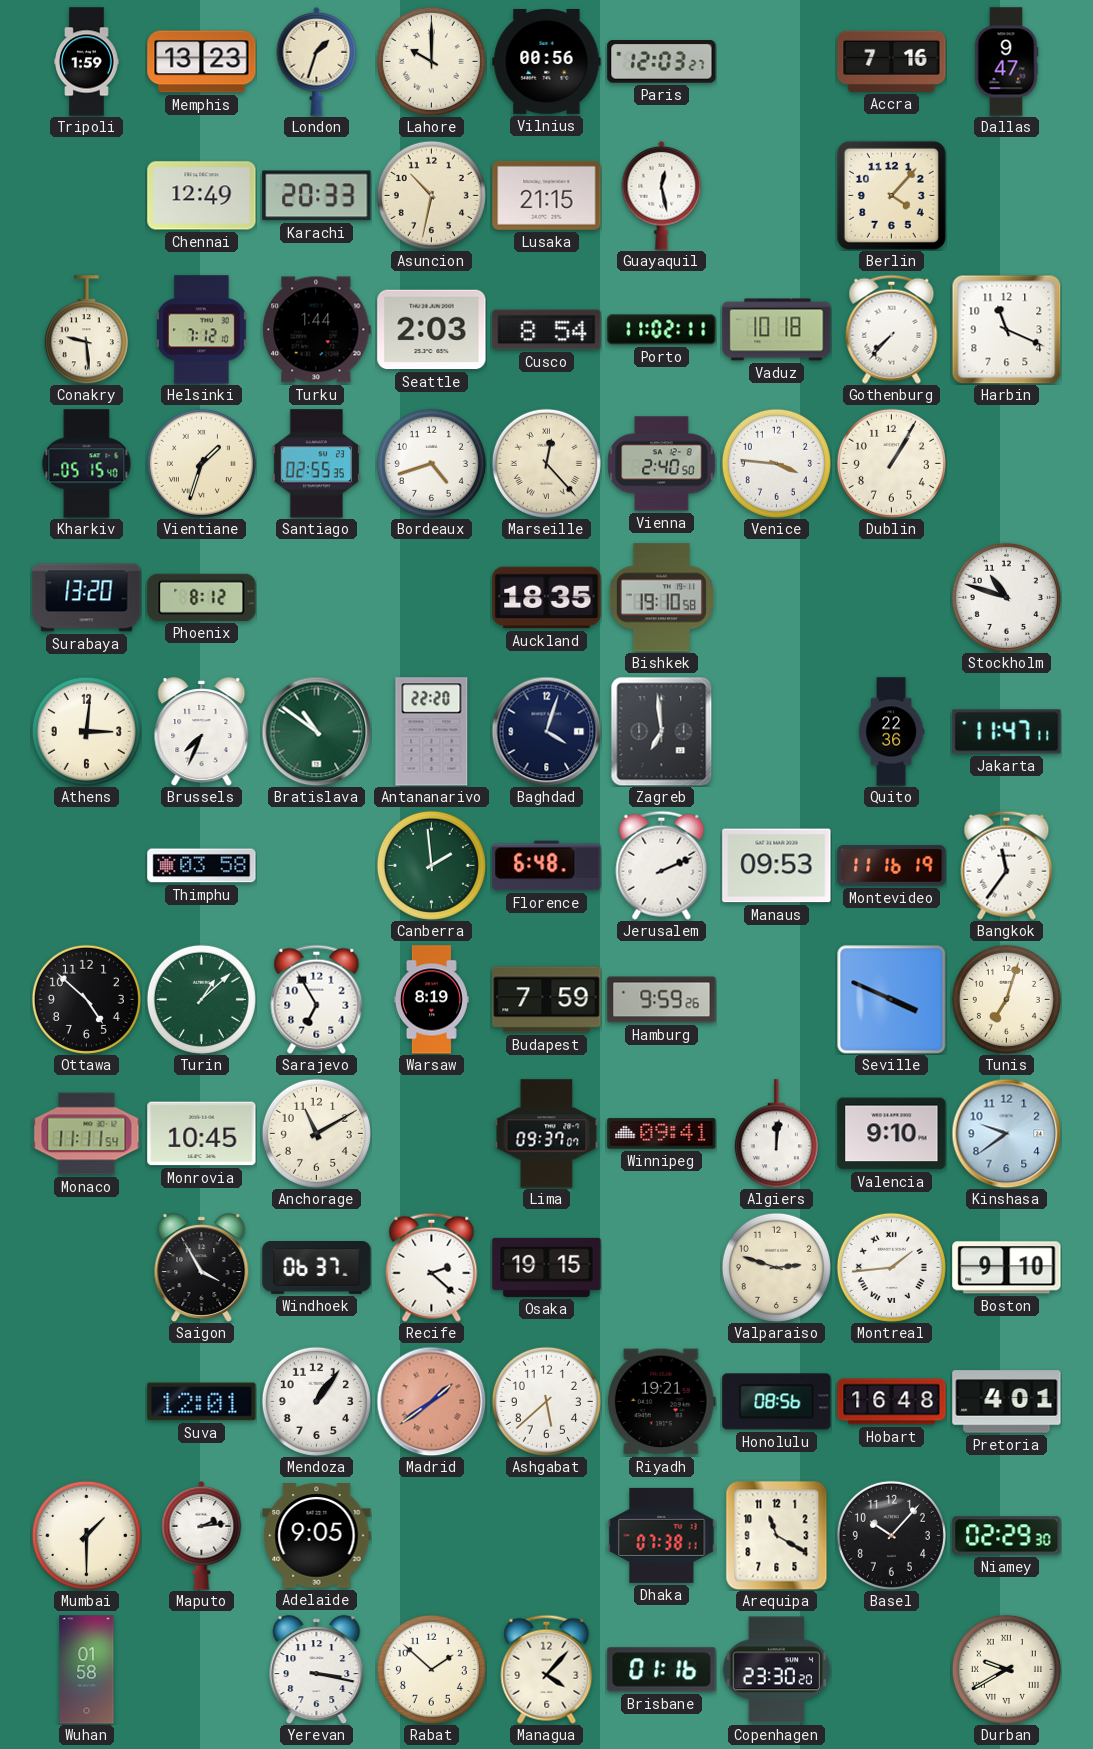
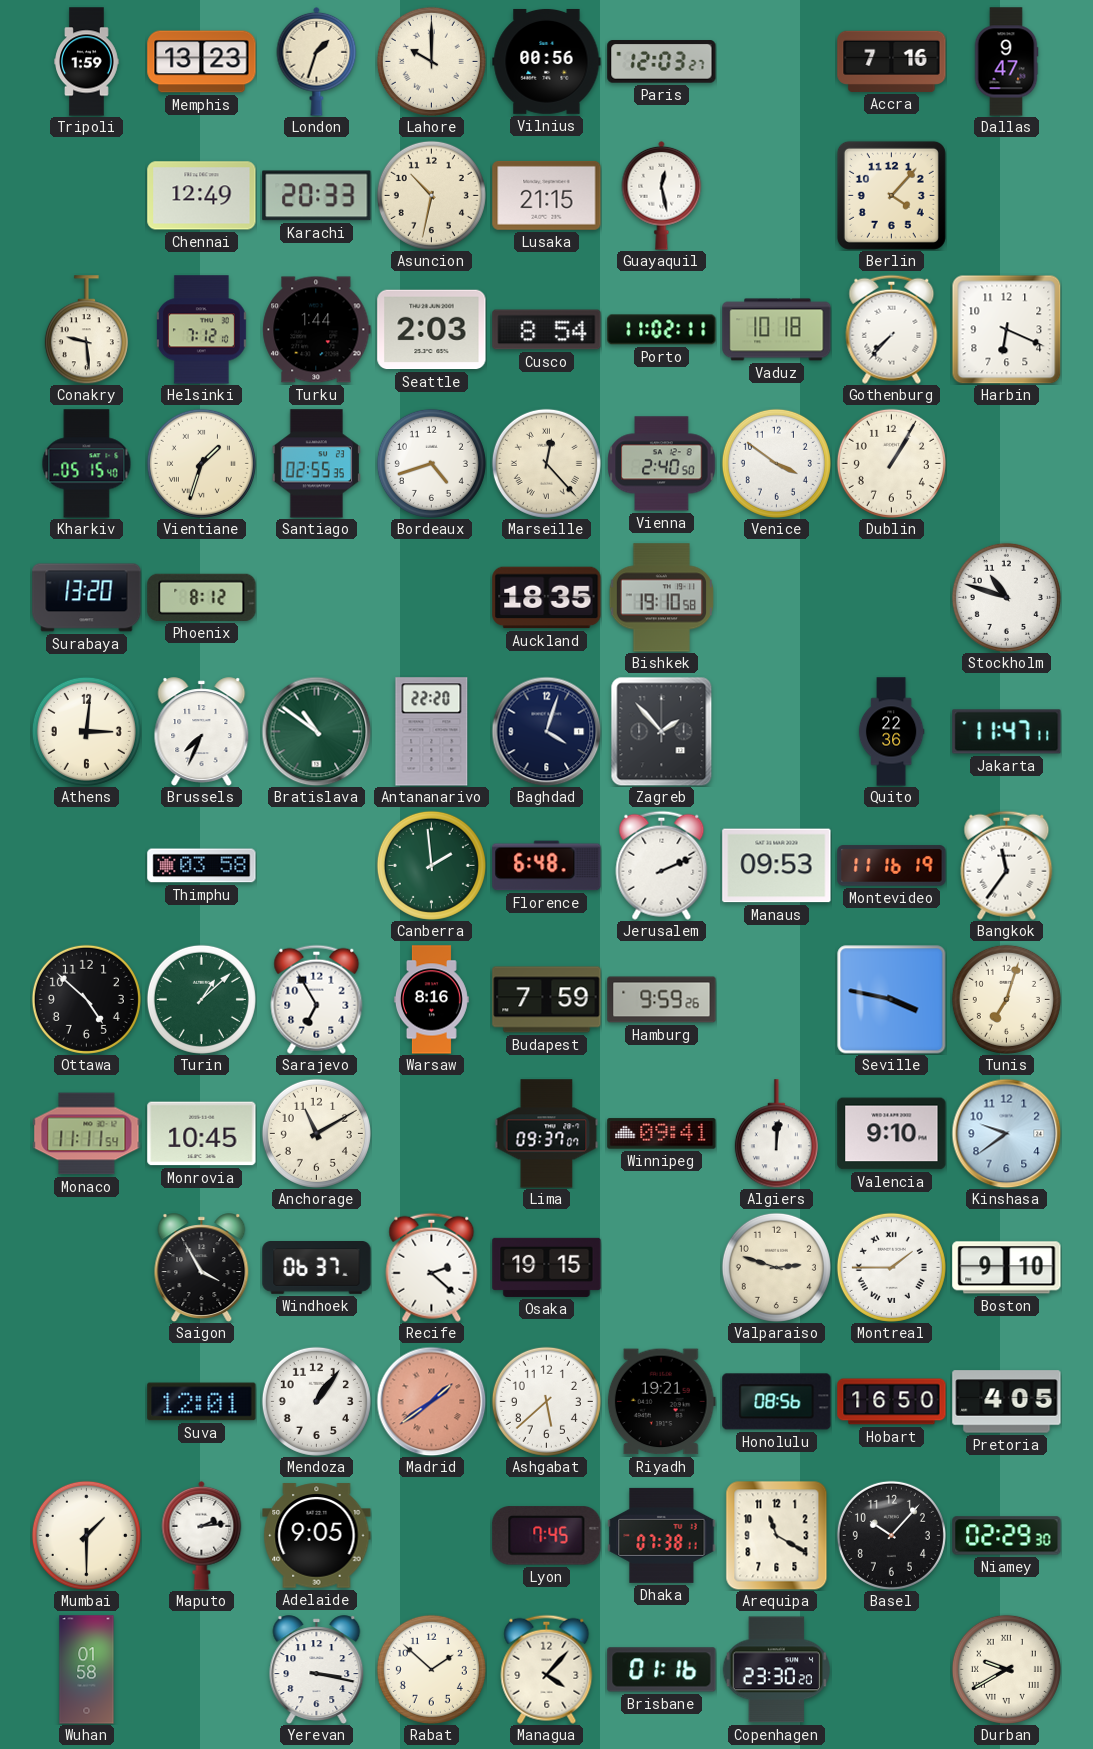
Harbin: 11:19 -> 6:19 (1006, 330)
Venice: 3:46 -> 3:51 (776, 463)
Zagreb: 6:59 -> 1:53 (662, 731)
Warsaw: 8:19 -> 8:16 (431, 1000)
Seville: 3:49 -> 3:47 (891, 999)
Montreal: 1:44 -> 1:45 (891, 1267)
Hobart: 16:48 -> 16:50 (892, 1402)
Pretoria: 4:01 -> 4:05 (1007, 1402)
Lyon: none -> 7:45 (547, 1536)
